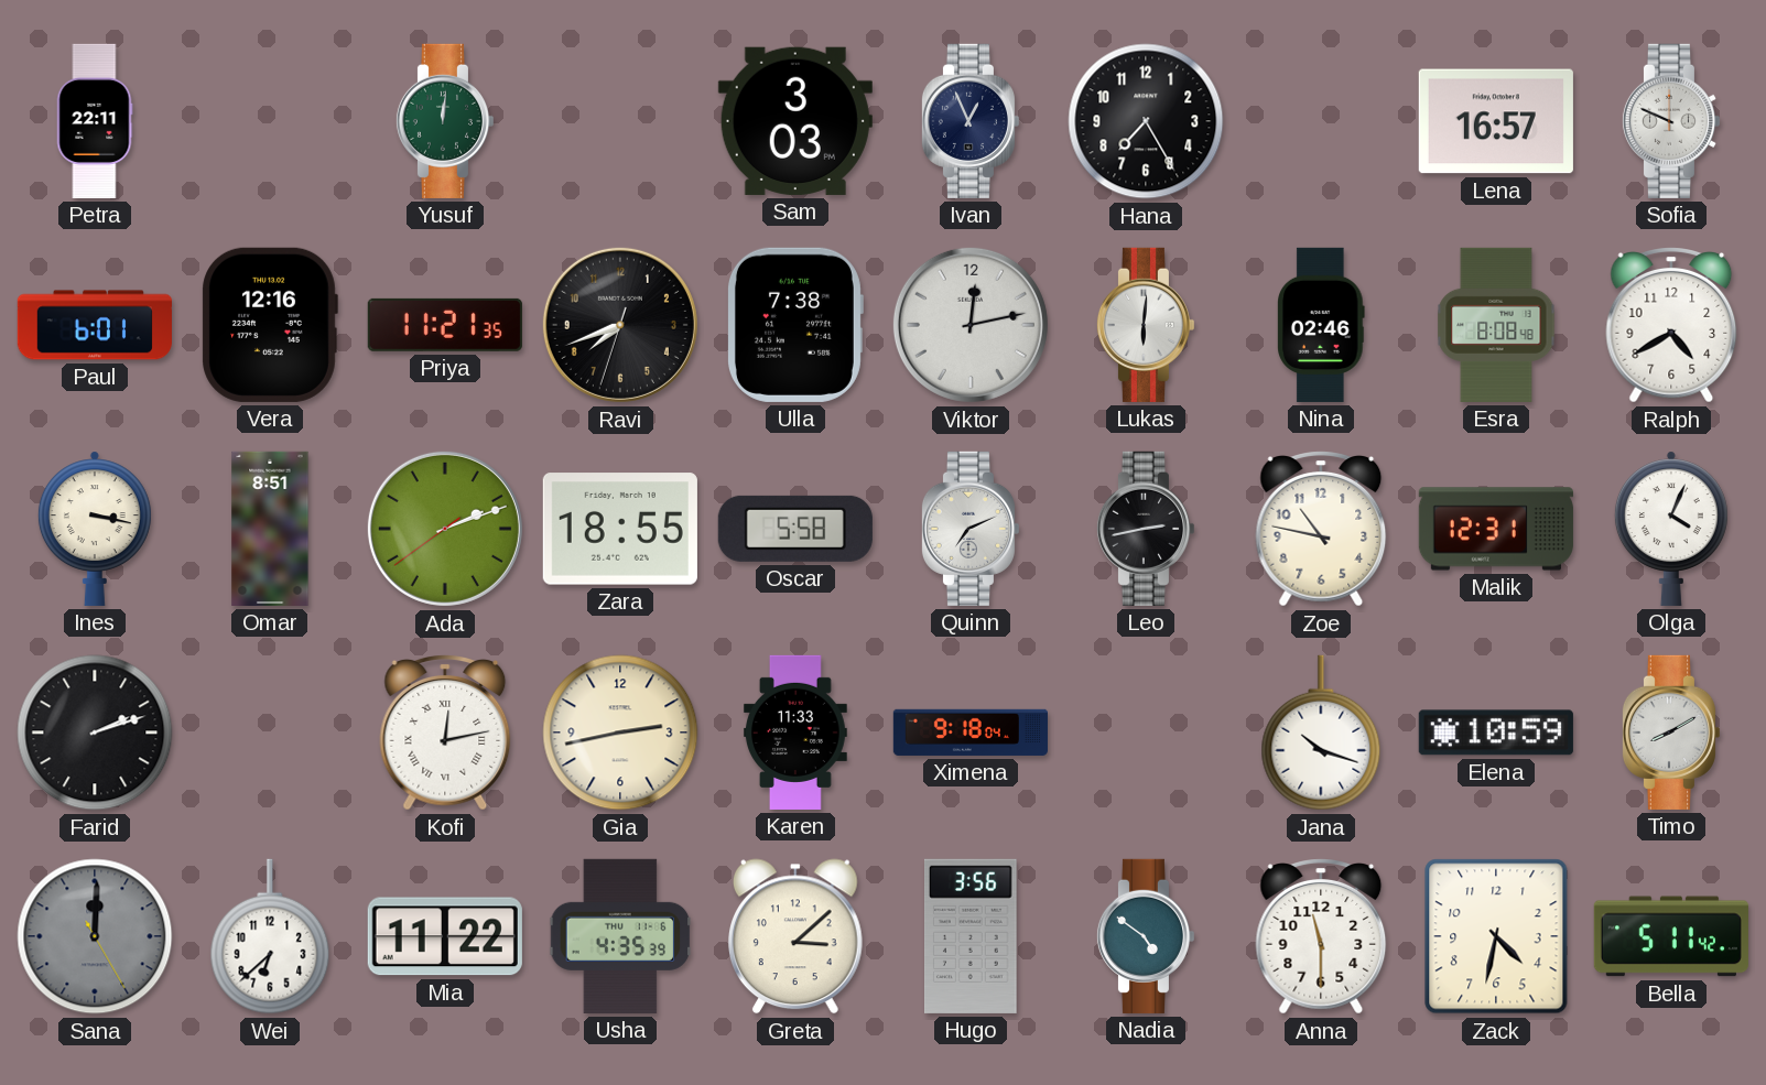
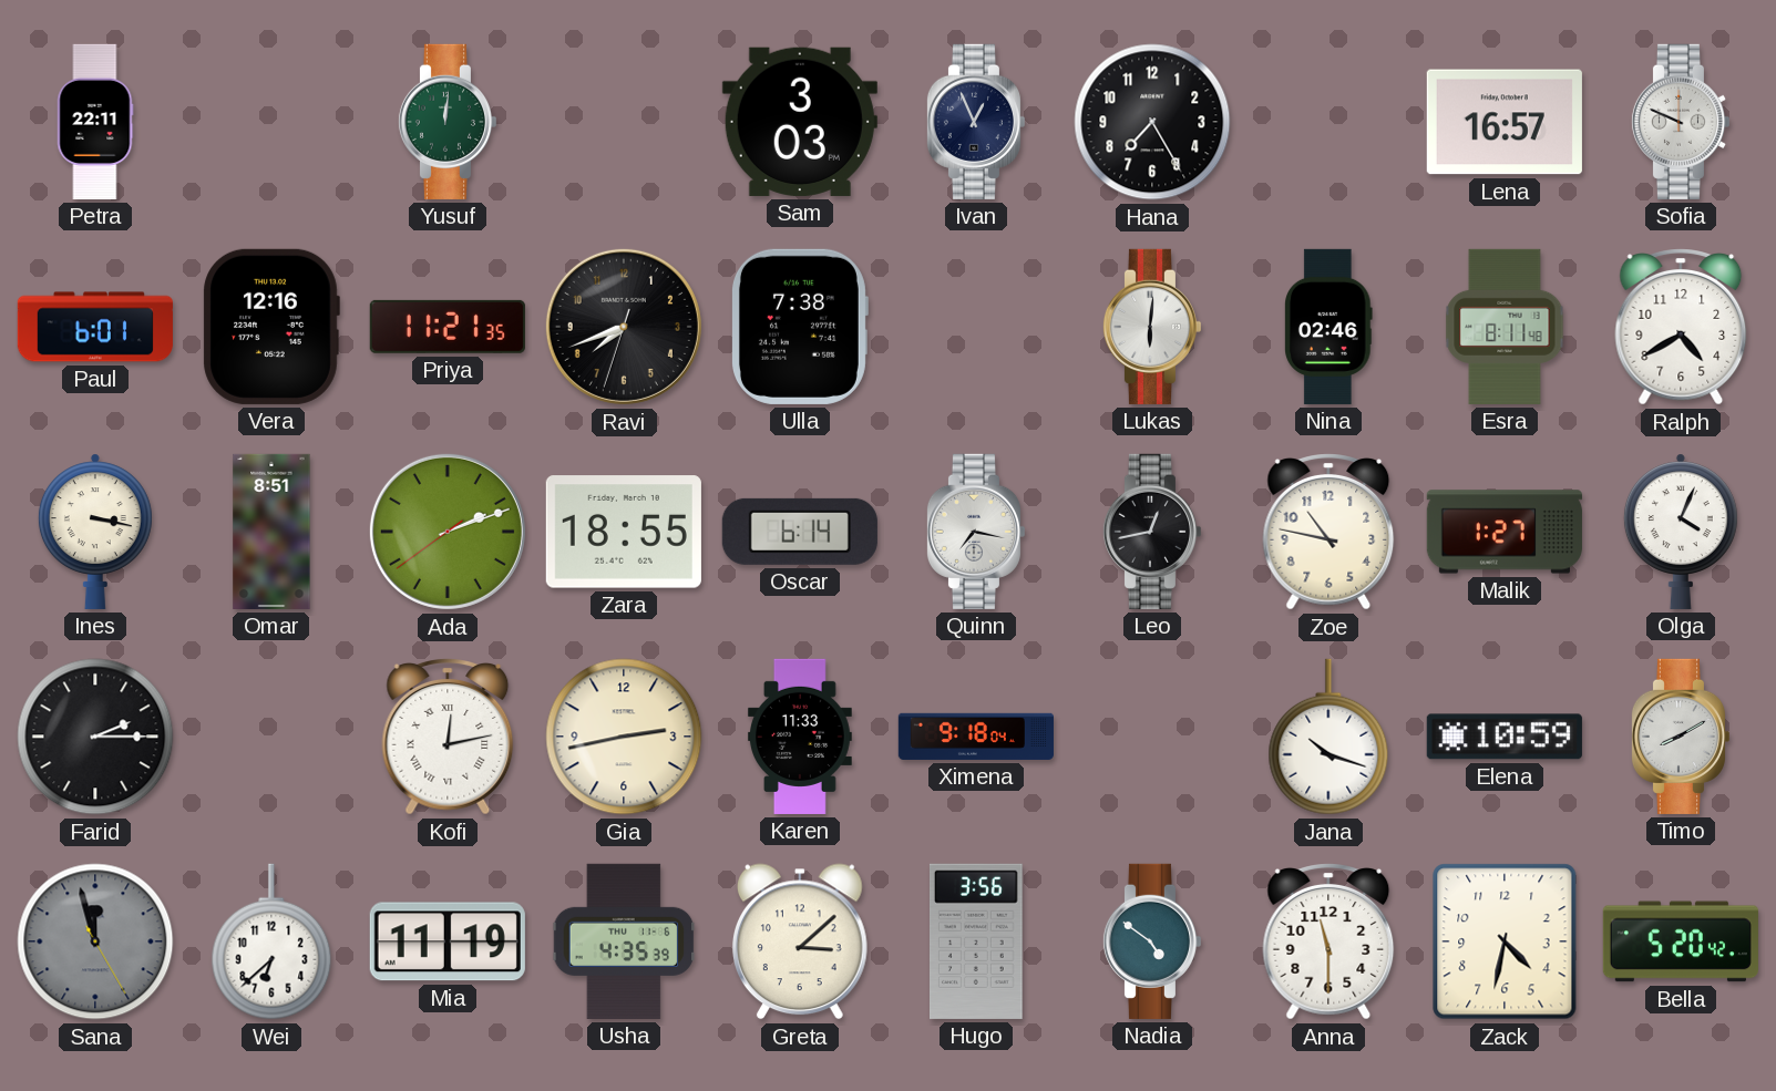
Viktor: 12:13 -> none (971, 325)
Esra: 8:08 -> 8:11 (1505, 327)
Oscar: 5:58 -> 6:14 (800, 532)
Quinn: 7:11 -> 7:17 (975, 532)
Leo: 2:43 -> 12:43 (1151, 532)
Malik: 12:31 -> 1:27 (1505, 532)
Farid: 2:12 -> 2:15 (95, 737)
Sana: 12:00 -> 11:57 (95, 941)
Mia: 11:22 -> 11:19 (448, 941)
Bella: 5:11 -> 5:20 (1681, 941)
